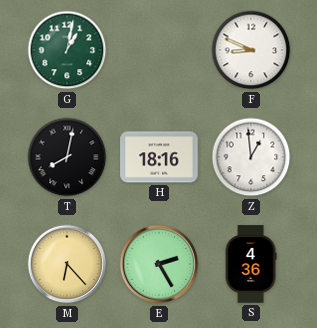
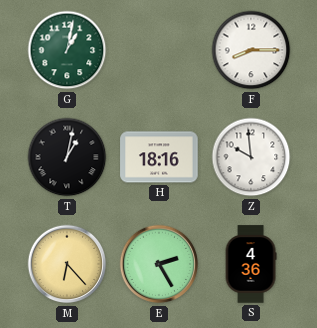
F: 8:49 -> 8:15 (251, 50)
T: 8:02 -> 1:02 (67, 157)
Z: 12:59 -> 9:59 (251, 157)
